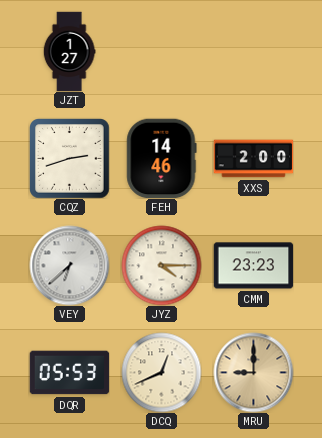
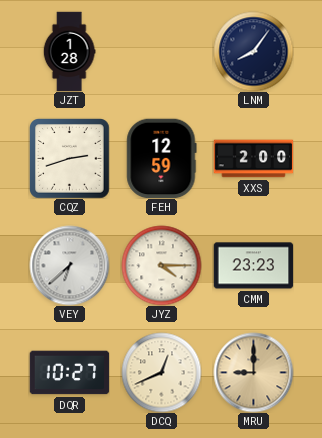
JZT: 1:27 -> 1:28 (69, 51)
LNM: none -> 8:06 (253, 51)
FEH: 14:46 -> 12:59 (162, 158)
DQR: 05:53 -> 10:27 (69, 373)
